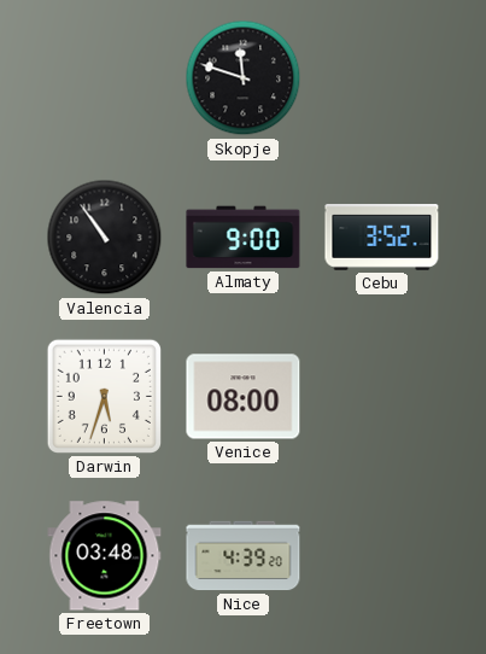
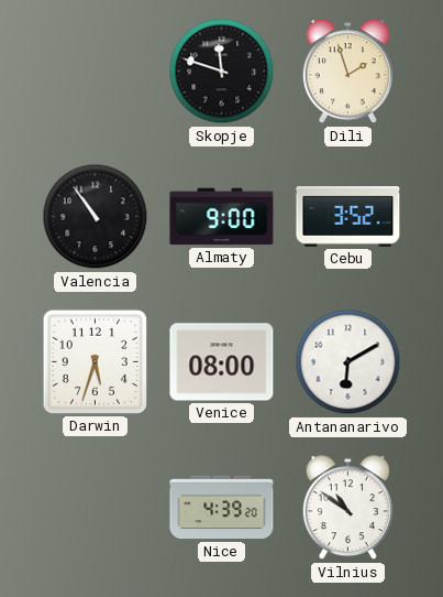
Dili: none -> 1:57 (347, 72)
Antananarivo: none -> 6:10 (348, 362)
Freetown: 03:48 -> none (105, 556)
Vilnius: none -> 10:51 (347, 508)
